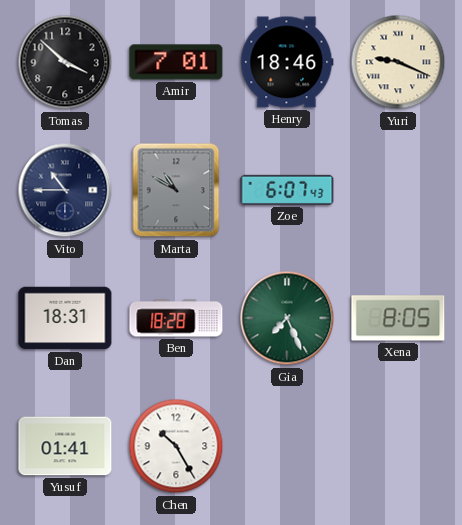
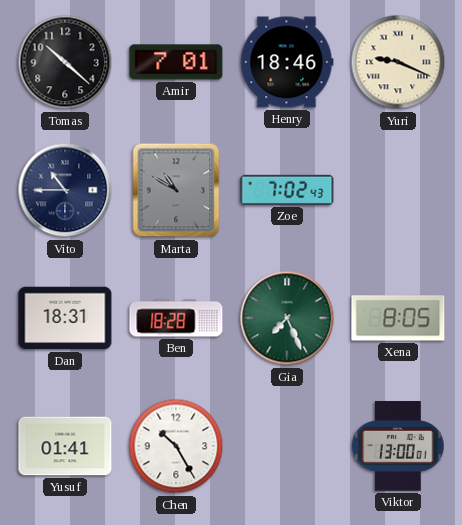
Tomas: 3:52 -> 10:22 (65, 62)
Zoe: 6:07 -> 7:02 (287, 190)
Viktor: none -> 13:00 (398, 446)
